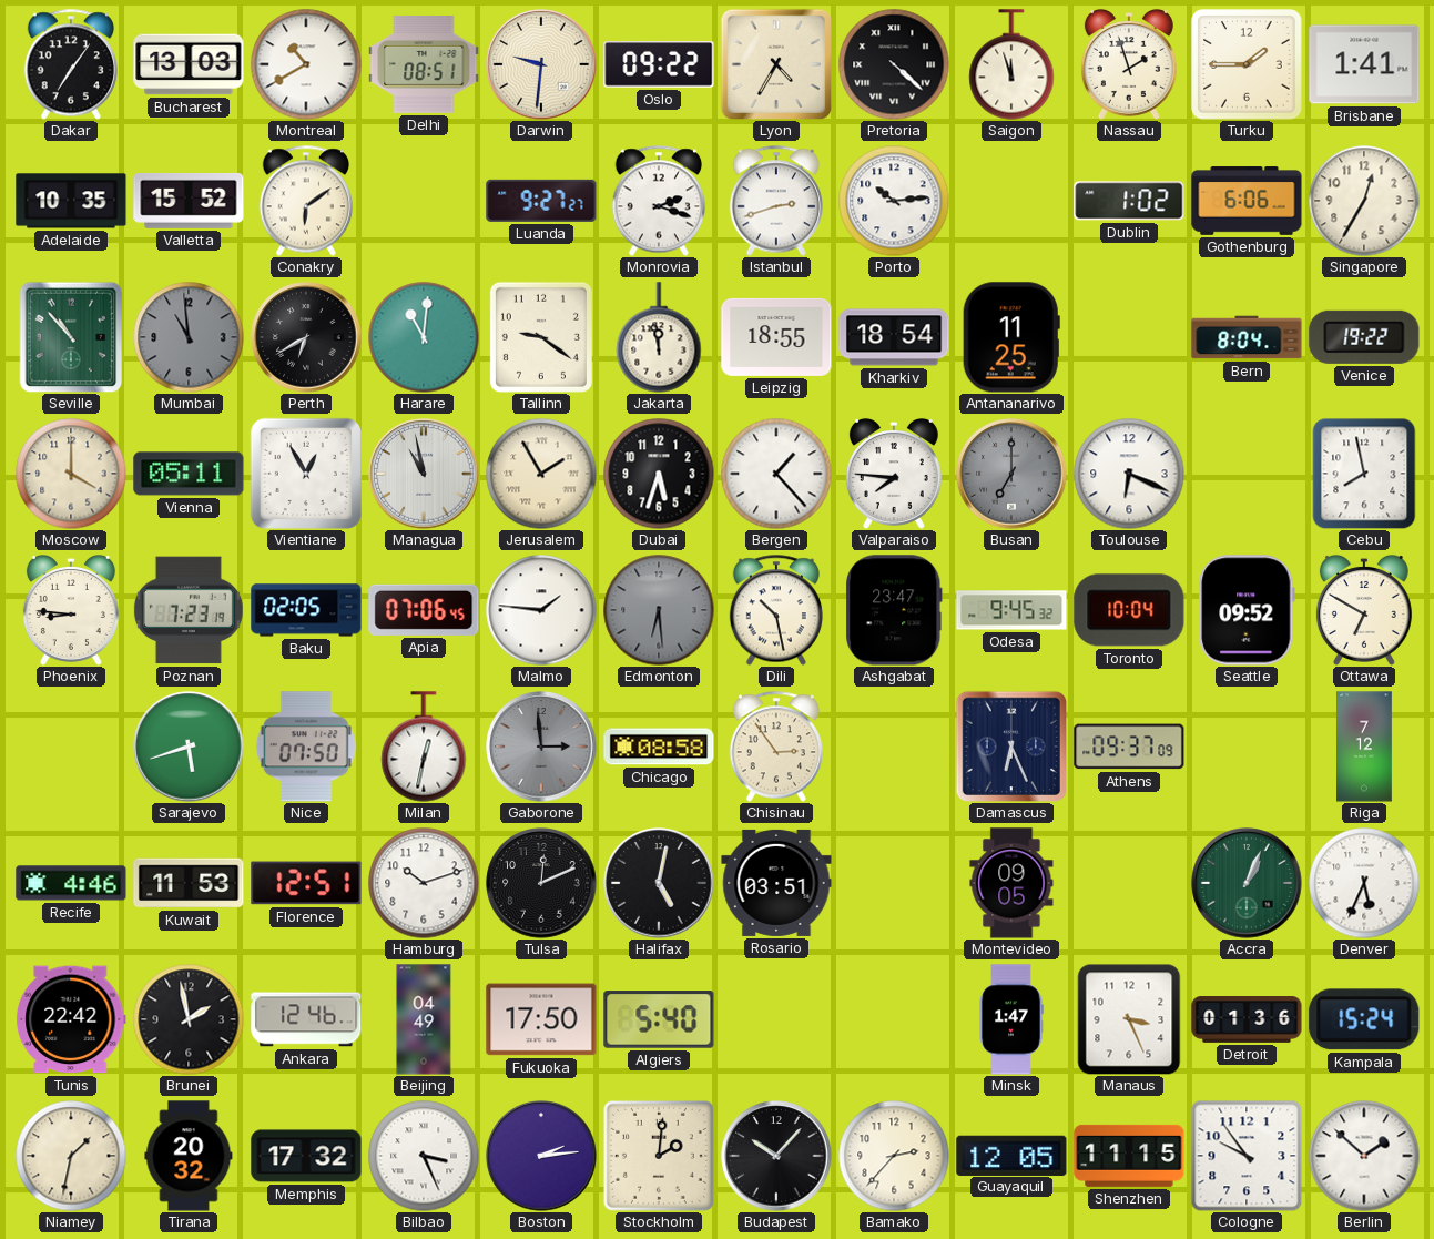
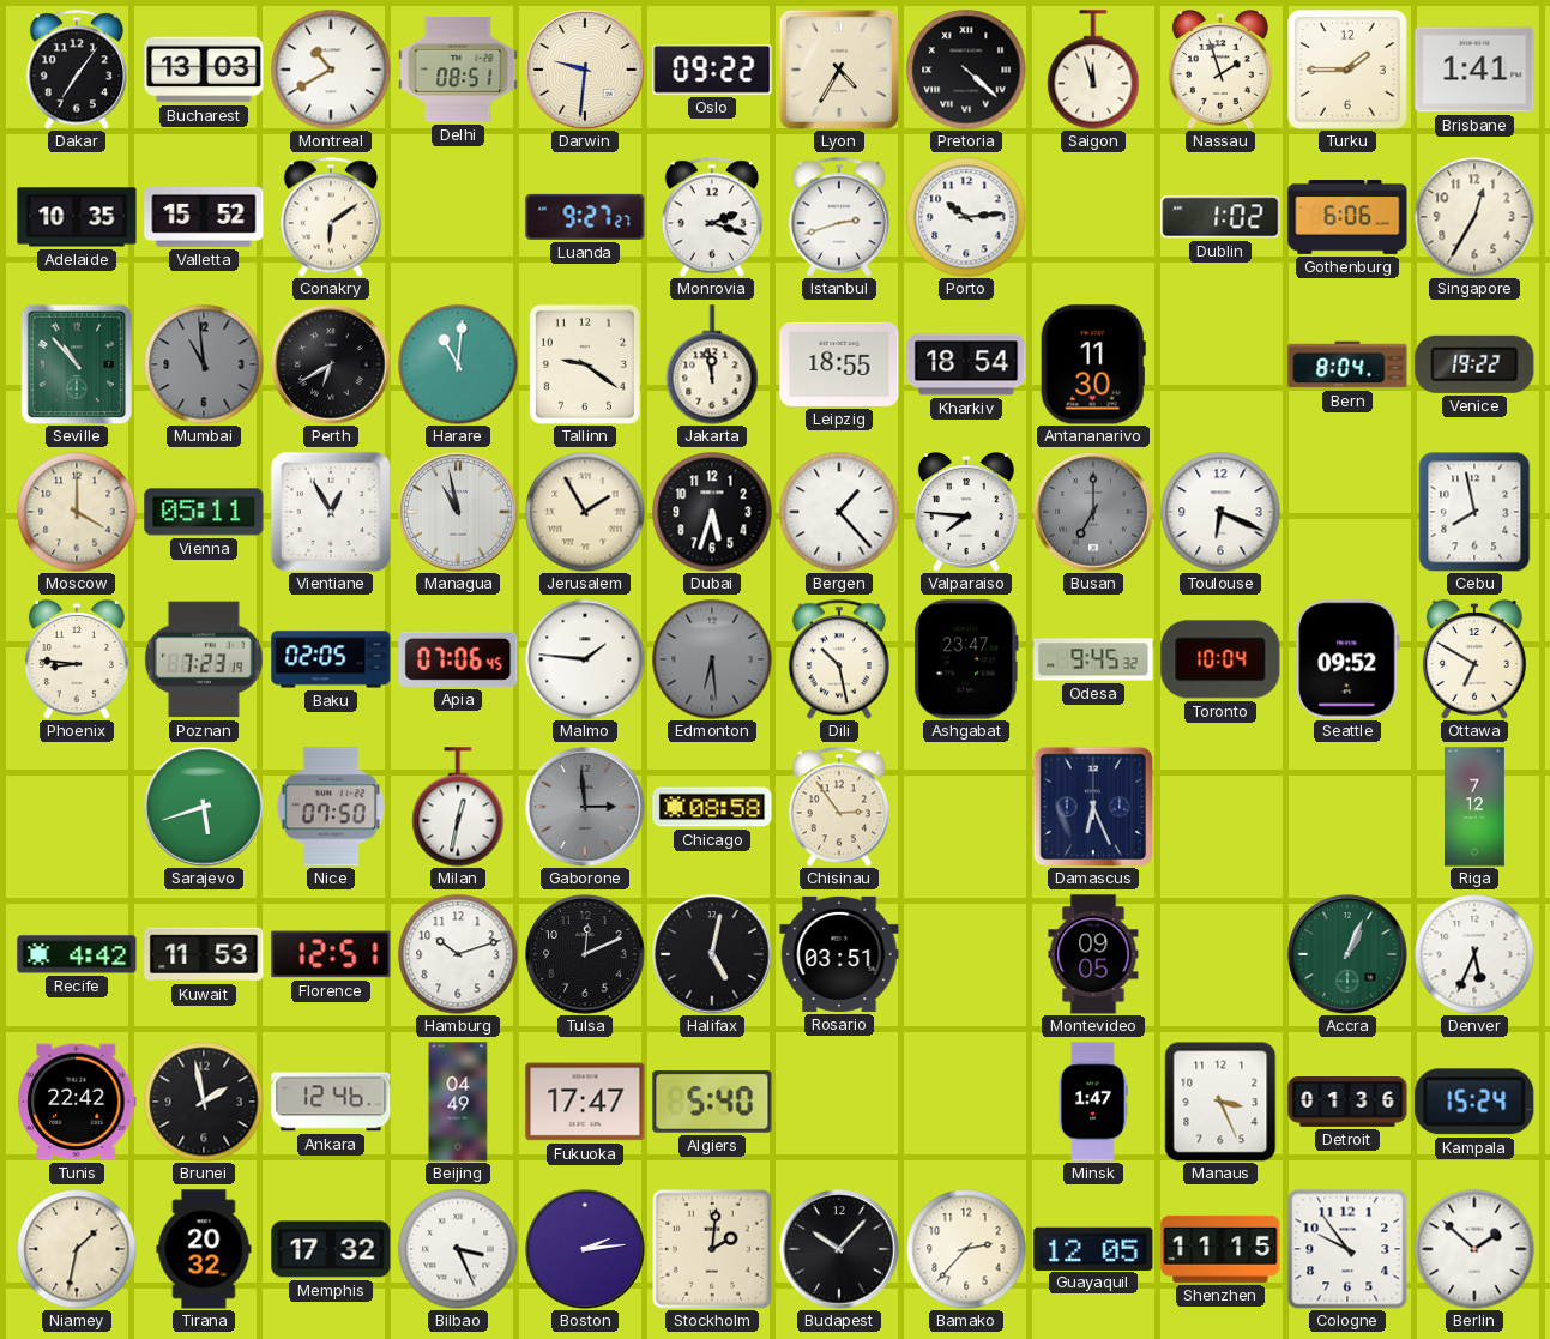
Antananarivo: 11:25 -> 11:30 (1093, 364)
Athens: 09:37 -> none (1129, 747)
Recife: 4:46 -> 4:42 (77, 954)
Fukuoka: 17:50 -> 17:47 (585, 1102)
